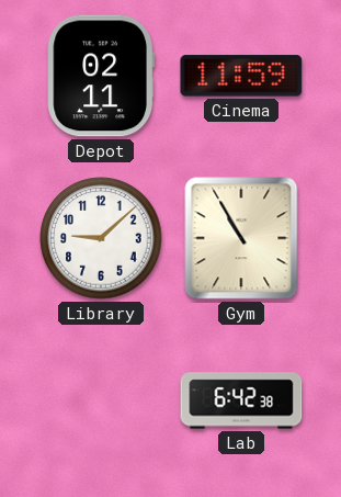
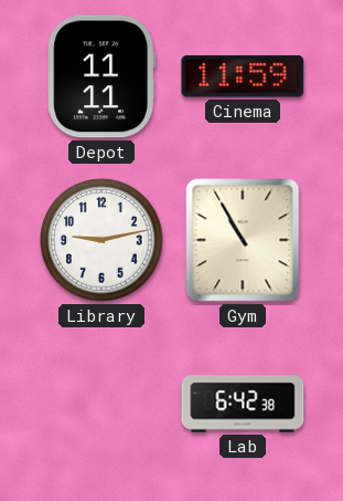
Depot: 02:11 -> 11:11 (101, 76)
Library: 9:08 -> 9:13 (101, 240)
